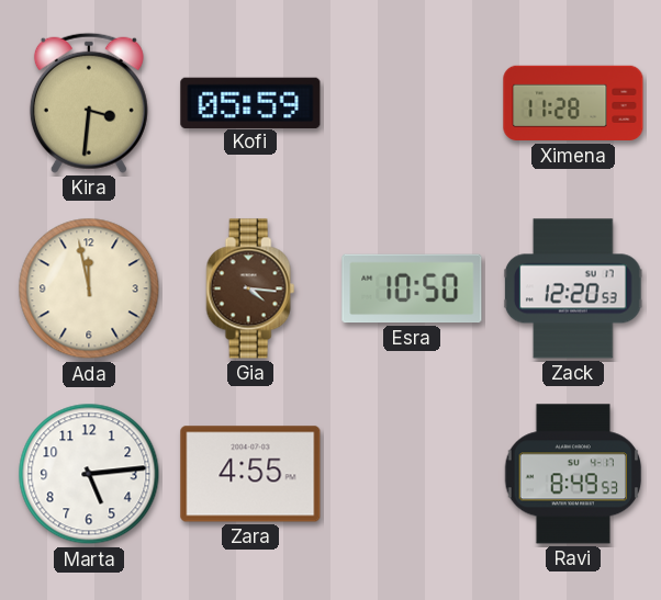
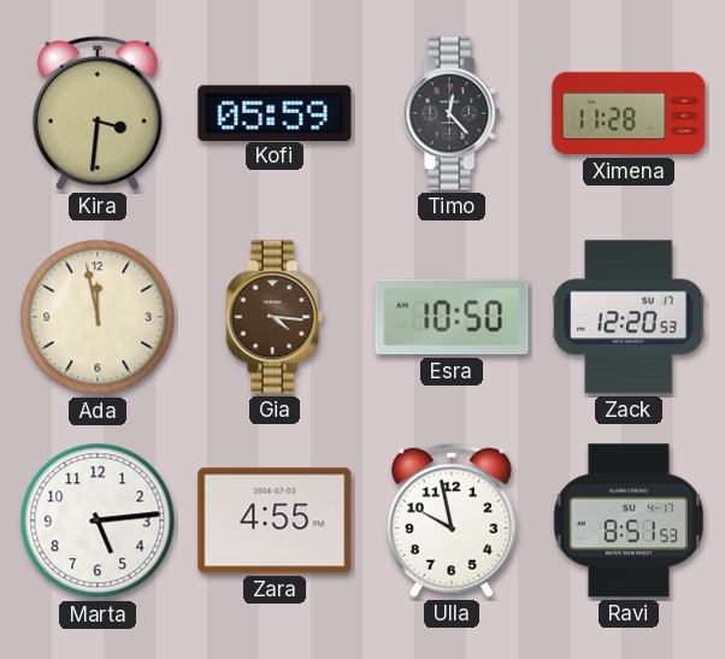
Timo: none -> 12:23 (452, 113)
Ulla: none -> 9:58 (452, 520)
Ravi: 8:49 -> 8:51 (629, 520)
